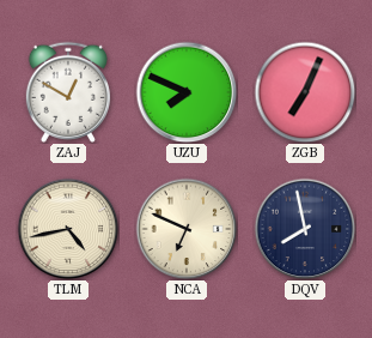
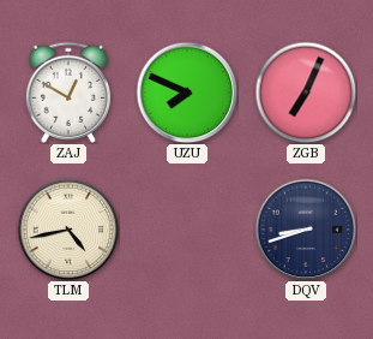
NCA: 6:49 -> none (187, 229)
DQV: 7:58 -> 8:42 (306, 230)
